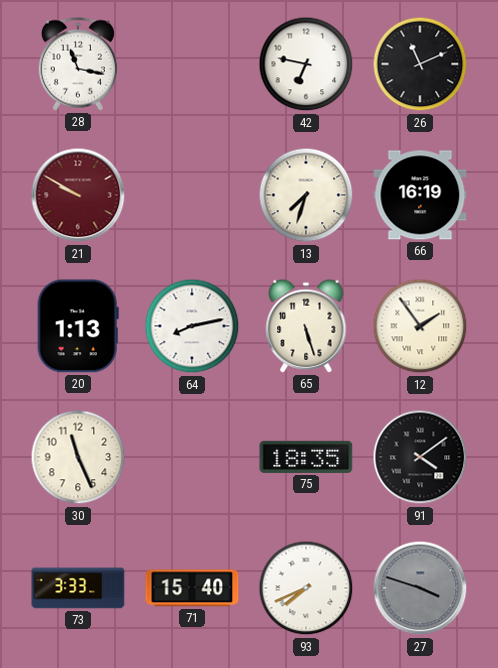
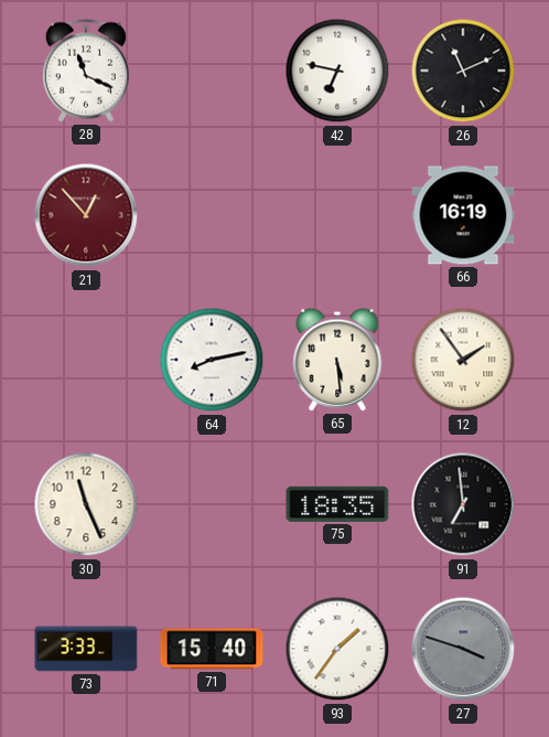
28: 11:17 -> 11:19 (86, 71)
21: 9:50 -> 12:53 (86, 215)
13: 7:33 -> none (306, 195)
20: 1:13 -> none (78, 326)
65: 5:27 -> 5:29 (337, 360)
91: 4:09 -> 6:59 (463, 504)
93: 7:41 -> 1:36 (337, 649)
